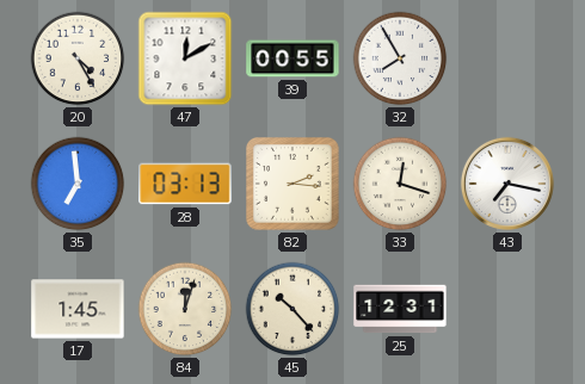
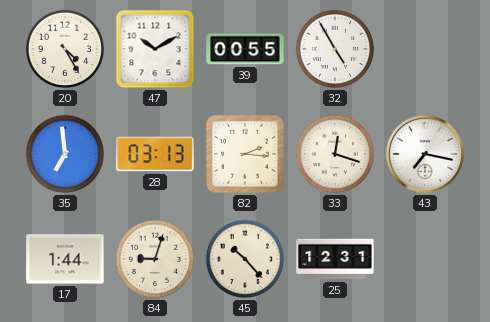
47: 12:10 -> 10:10 (155, 49)
32: 7:55 -> 4:55 (335, 49)
17: 1:45 -> 1:44 (65, 259)
84: 12:03 -> 9:03 (155, 259)
